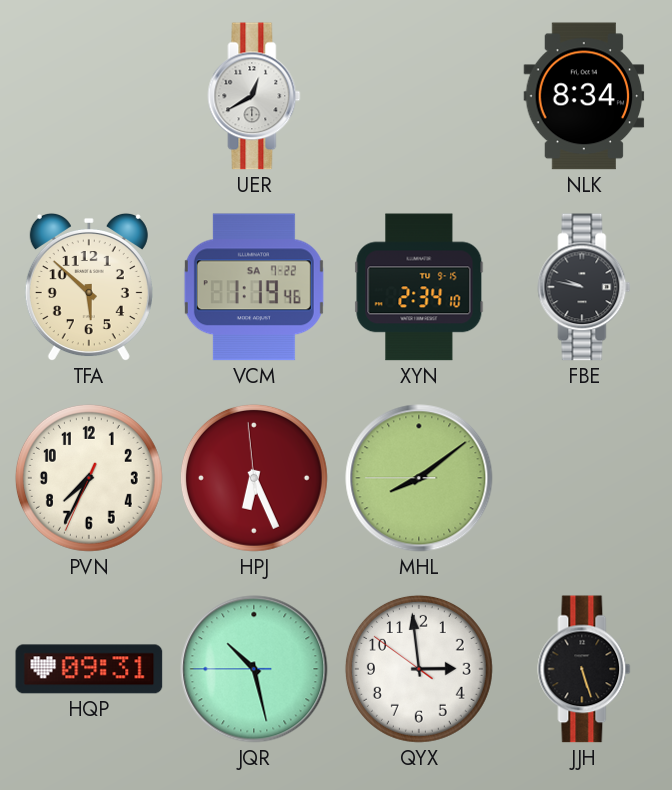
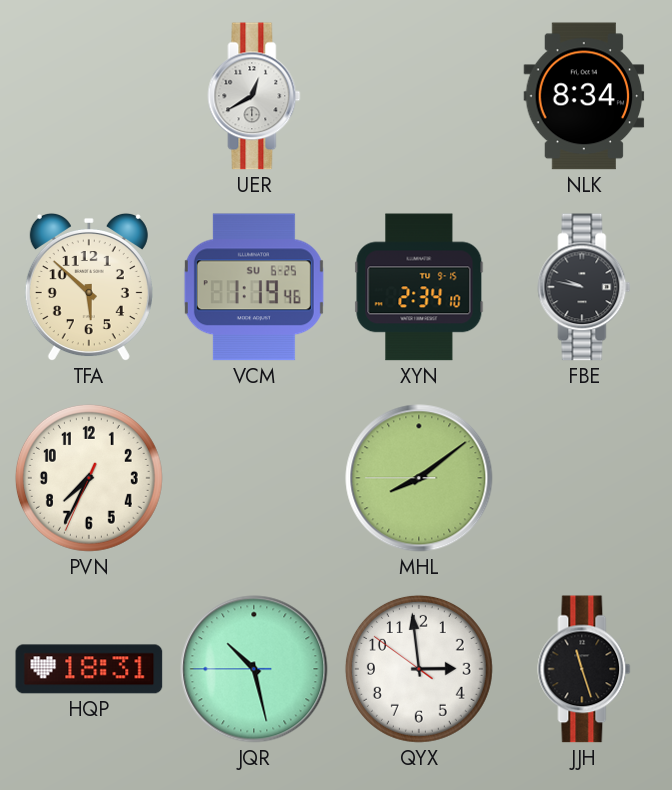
VCM date: SA 7-22 -> SU 6-25 (254, 287)
HPJ: 6:25 -> none (254, 478)
HQP: 09:31 -> 18:31 (89, 669)
JJH: 5:27 -> 11:27 (584, 669)
